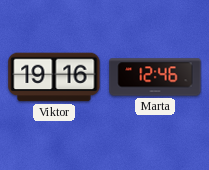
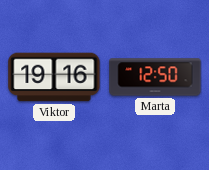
Marta: 12:46 -> 12:50 (155, 77)
